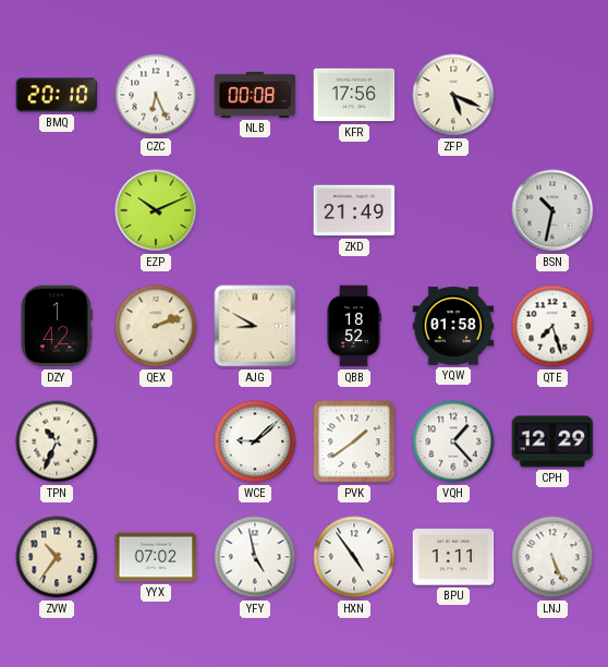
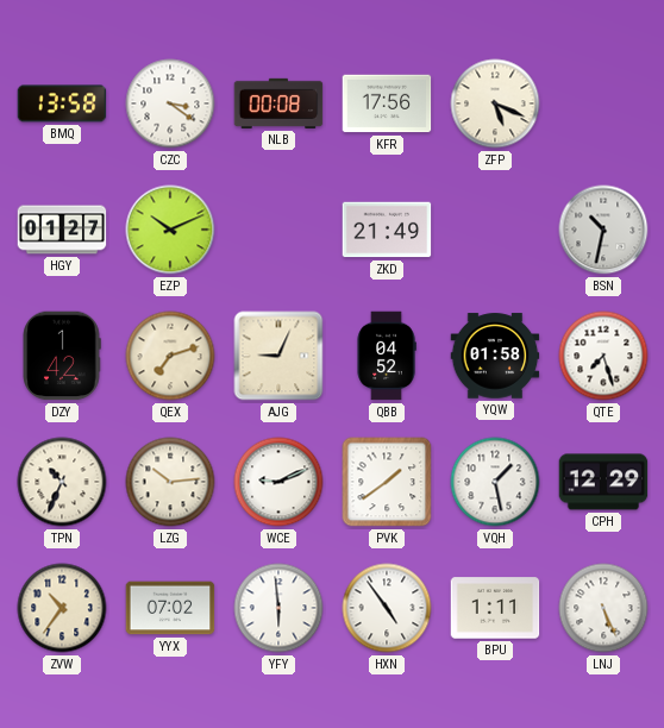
BMQ: 20:10 -> 13:58 (62, 103)
CZC: 6:26 -> 3:21 (170, 103)
HGY: none -> 01:27 (62, 230)
QEX: 2:12 -> 7:12 (170, 356)
AJG: 8:50 -> 9:04 (278, 356)
QBB: 18:52 -> 04:52 (387, 356)
LZG: none -> 10:14 (170, 482)
WCE: 9:08 -> 9:11 (278, 482)
VQH: 1:23 -> 1:28 (495, 482)
YFY: 4:58 -> 5:59 (278, 608)
